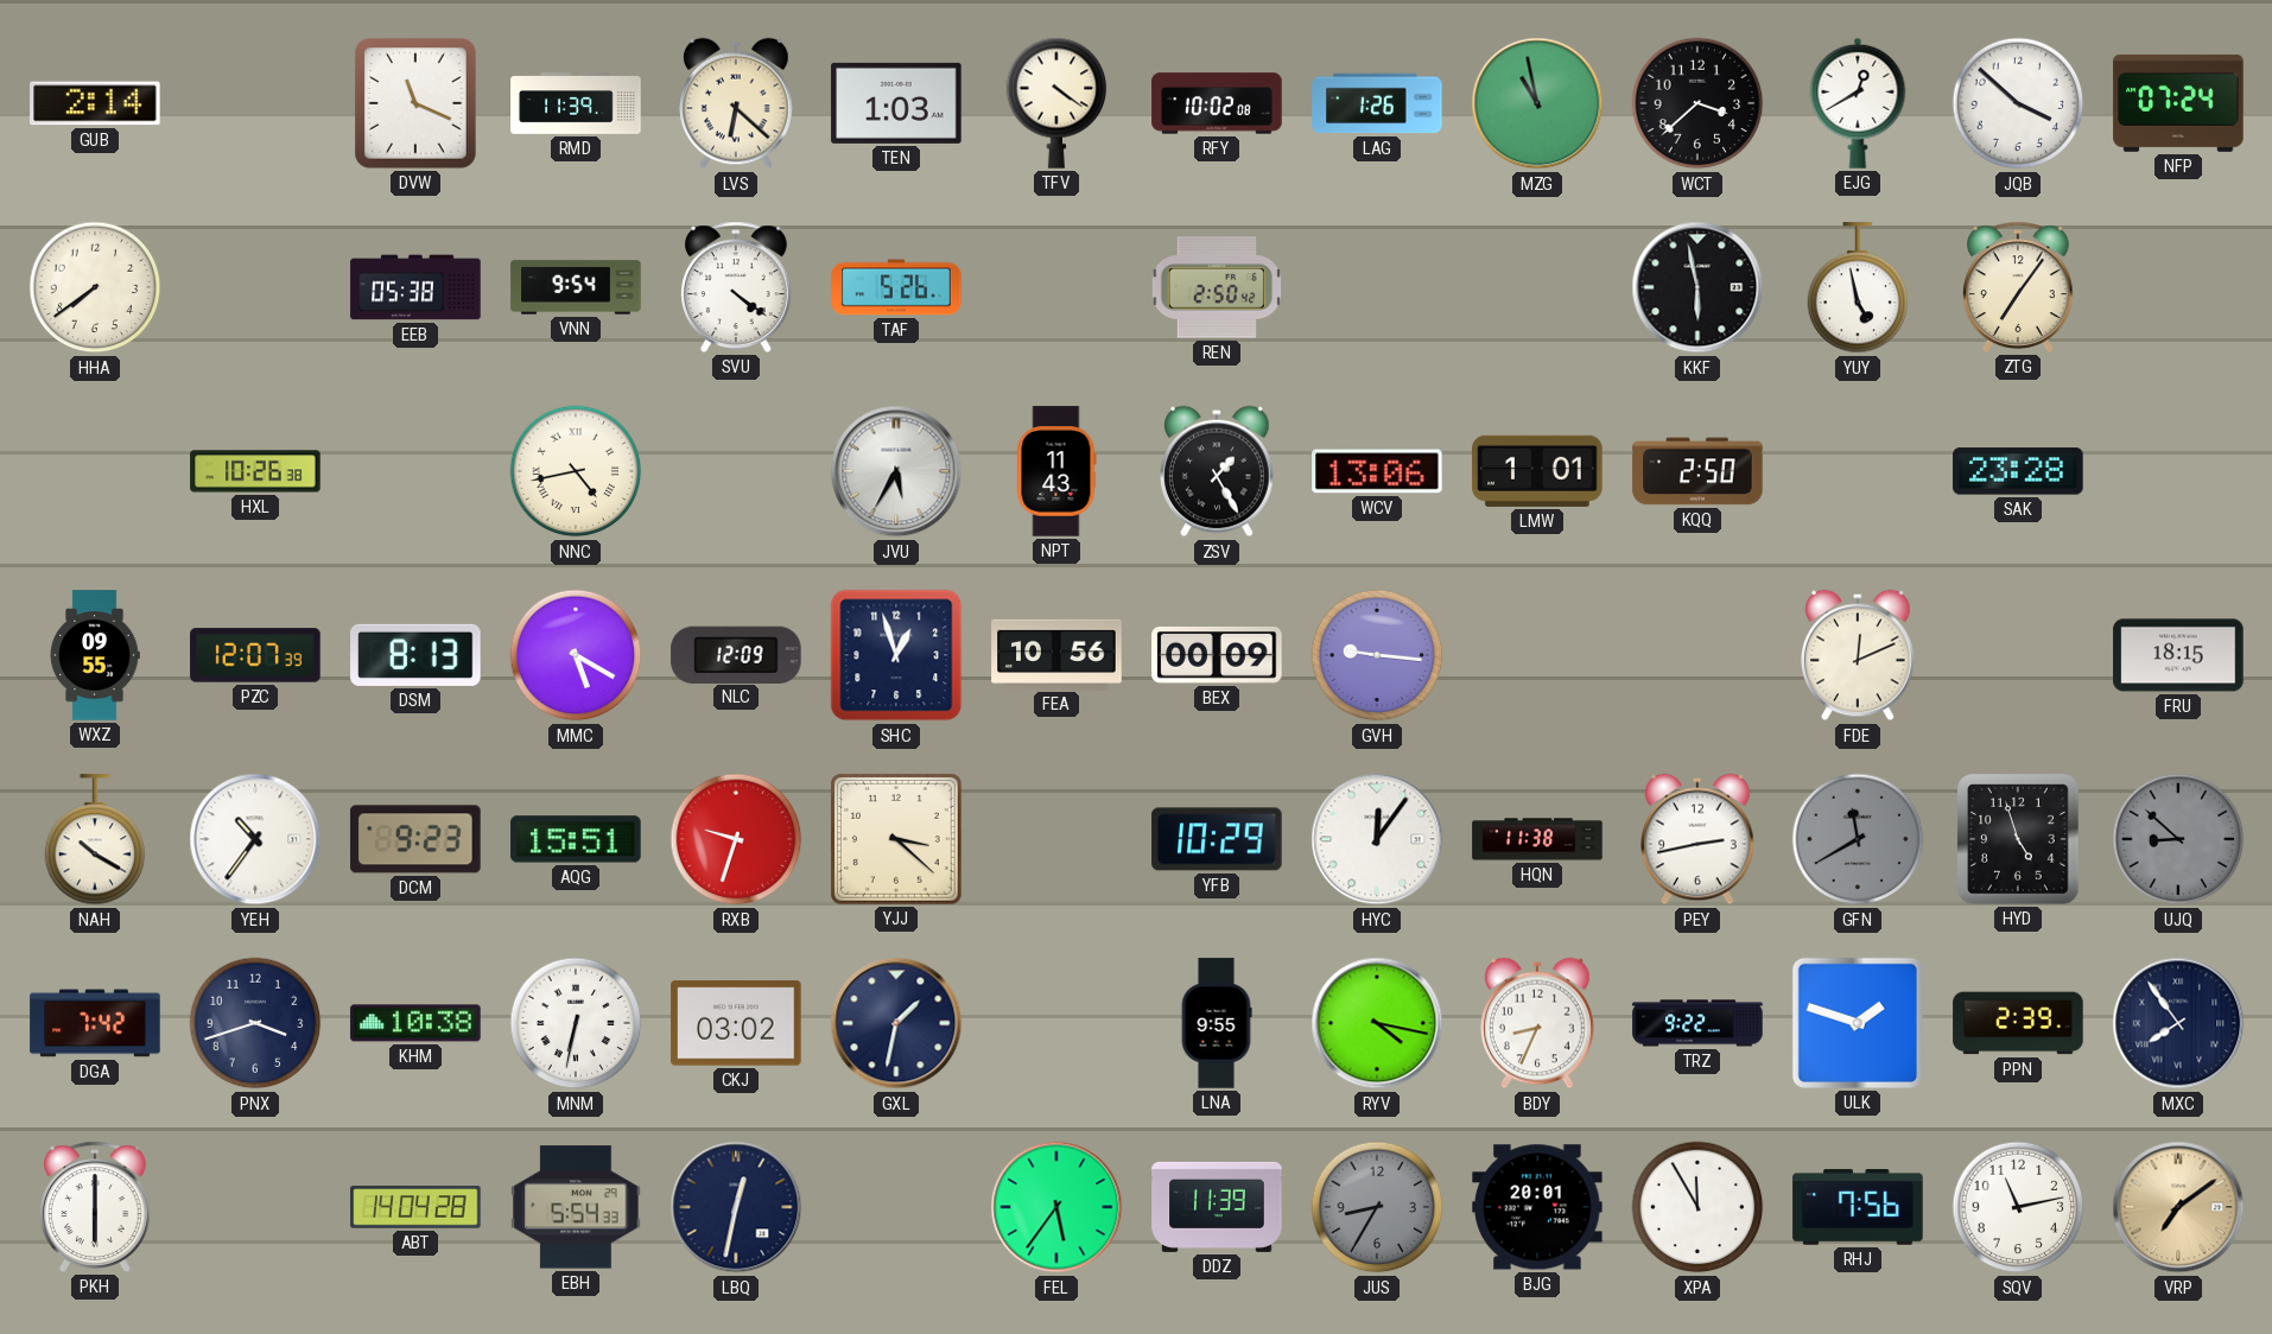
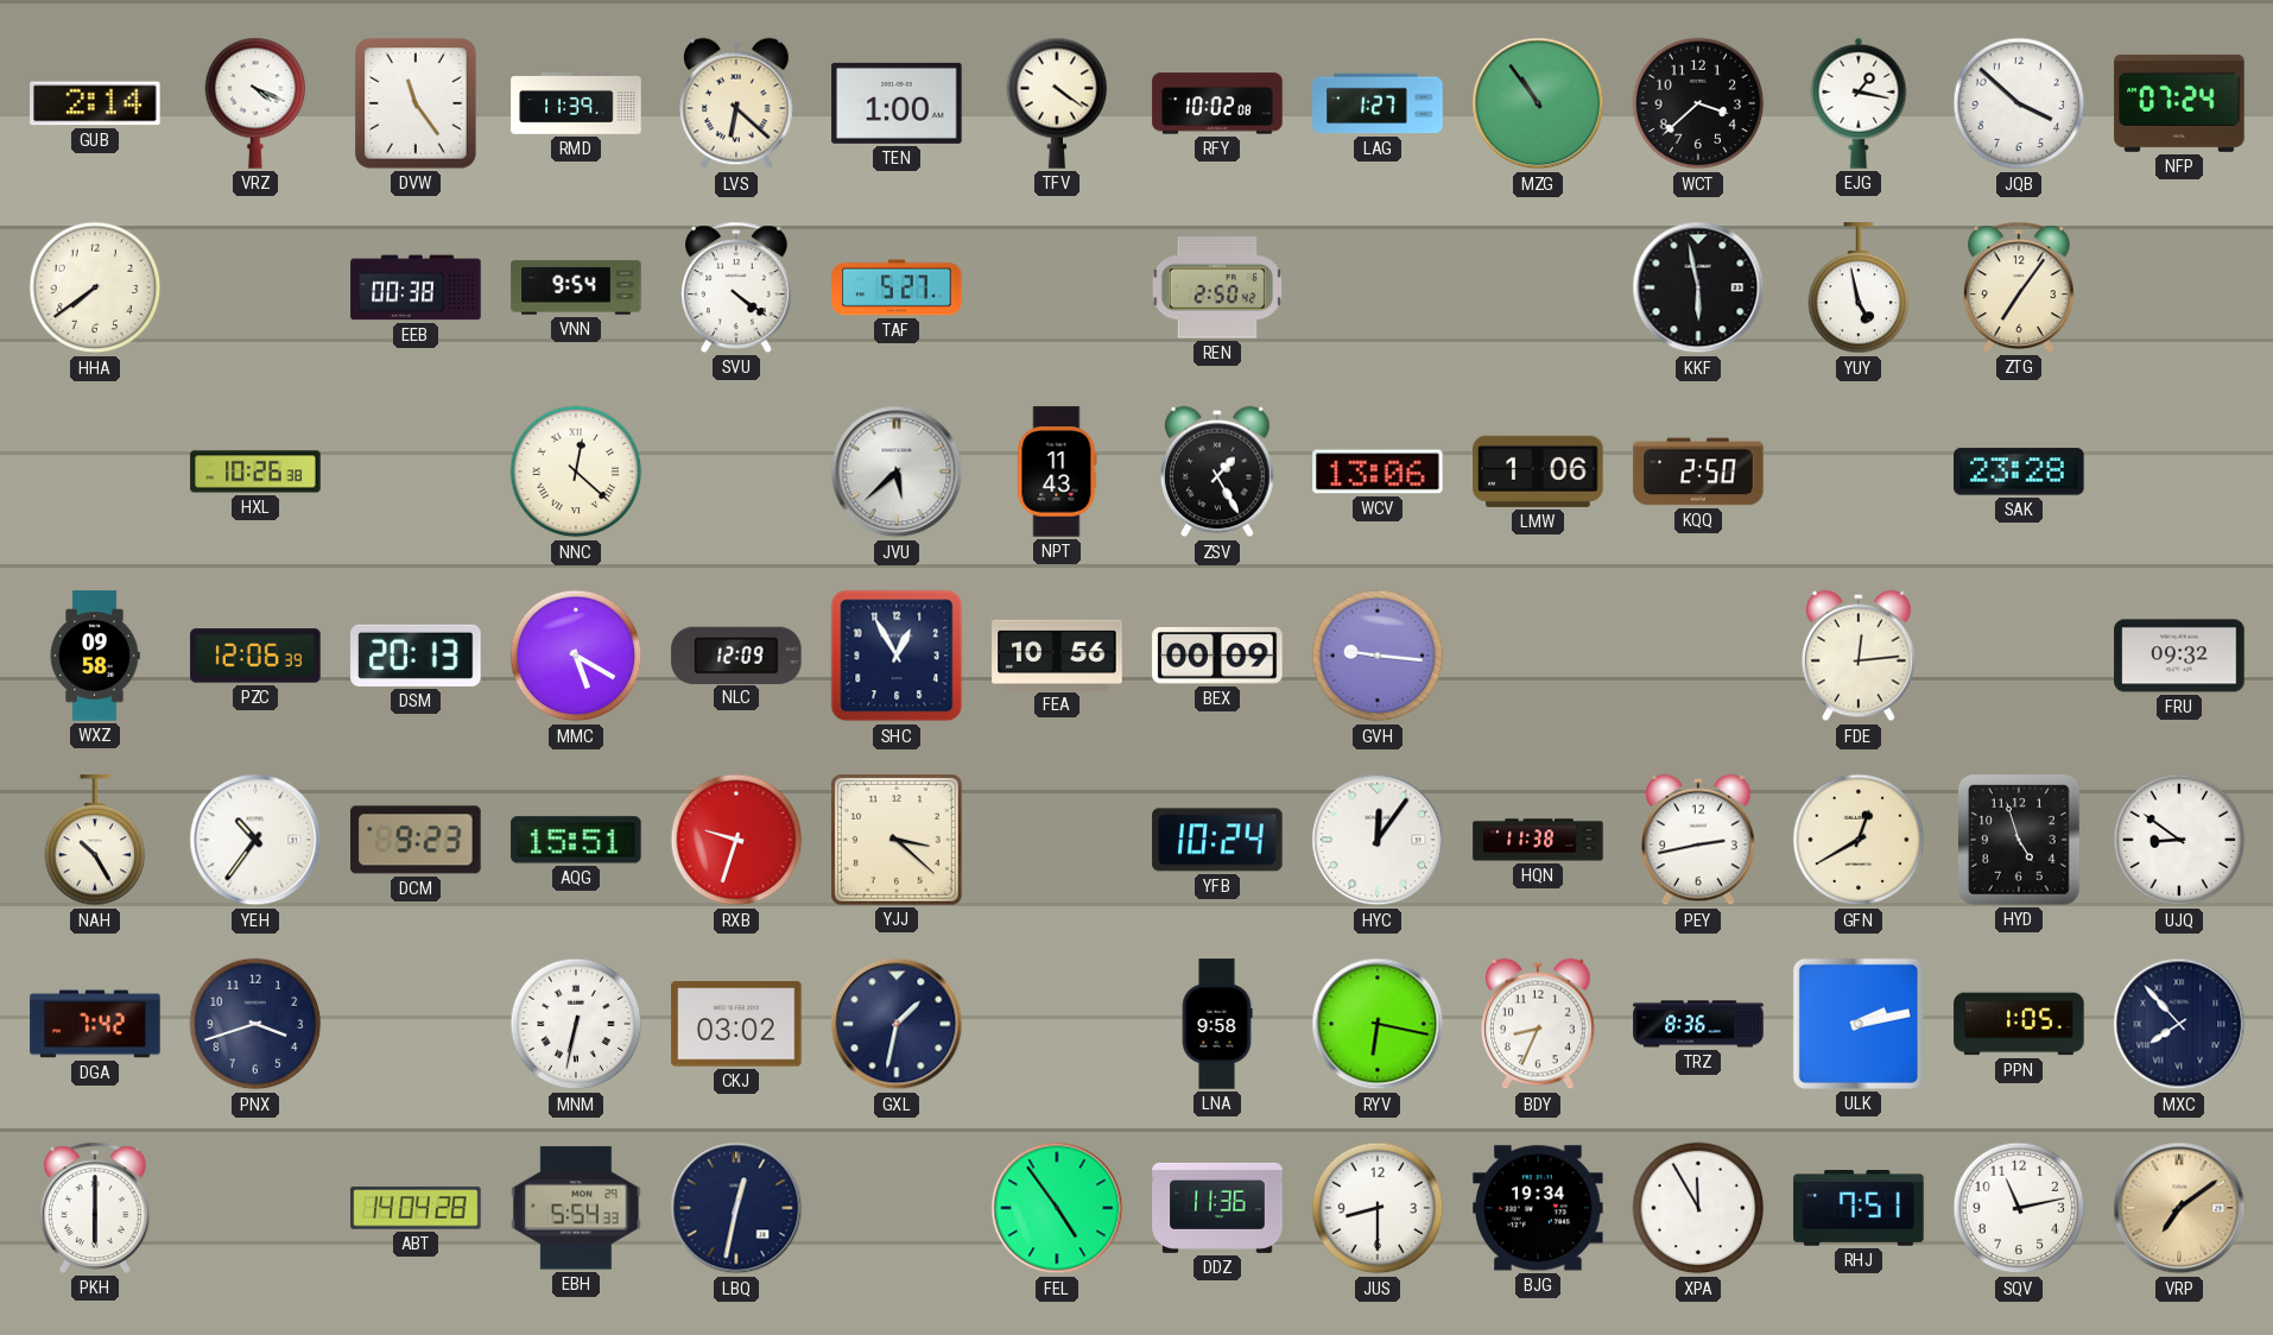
VRZ: none -> 4:19 (255, 103)
DVW: 11:19 -> 11:24 (416, 103)
TEN: 1:03 -> 1:00 (897, 103)
LAG: 1:26 -> 1:27 (1378, 103)
MZG: 10:58 -> 10:54 (1538, 103)
EJG: 12:40 -> 1:17 (1859, 103)
EEB: 05:38 -> 00:38 (416, 287)
TAF: 5:26 -> 5:27 (897, 287)
NNC: 4:43 -> 12:22 (576, 472)
JVU: 5:35 -> 5:38 (897, 472)
LMW: 1:01 -> 1:06 (1538, 472)
WXZ: 09:55 -> 09:58 (95, 656)
PZC: 12:07 -> 12:06 (255, 656)
DSM: 8:13 -> 20:13 (416, 656)
SHC: 12:57 -> 12:55 (897, 656)
FDE: 12:11 -> 12:14 (1859, 656)
FRU: 18:15 -> 09:32 (2179, 656)
NAH: 10:20 -> 10:25 (95, 841)
YFB: 10:29 -> 10:24 (1217, 840)
GFN: 11:40 -> 12:40 (1859, 840)
GFN dial: grey -> cream (1859, 840)
UJQ: 8:52 -> 8:51 (2179, 840)
UJQ dial: grey -> white (2179, 840)
KHM: 10:38 -> none (415, 1023)
LNA: 9:55 -> 9:58 (1217, 1024)
RYV: 4:17 -> 6:17 (1378, 1024)
TRZ: 9:22 -> 8:36 (1698, 1024)
ULK: 1:48 -> 2:13 (1859, 1024)
PPN: 2:39 -> 1:05 (2019, 1024)
MXC: 7:54 -> 7:53 (2179, 1024)
FEL: 5:36 -> 4:54 (1057, 1208)
DDZ: 11:39 -> 11:36 (1217, 1208)
JUS: 8:35 -> 8:30 (1378, 1208)
JUS dial: grey -> white (1378, 1208)
BJG: 20:01 -> 19:34 (1538, 1208)
RHJ: 7:56 -> 7:51 (1859, 1208)
